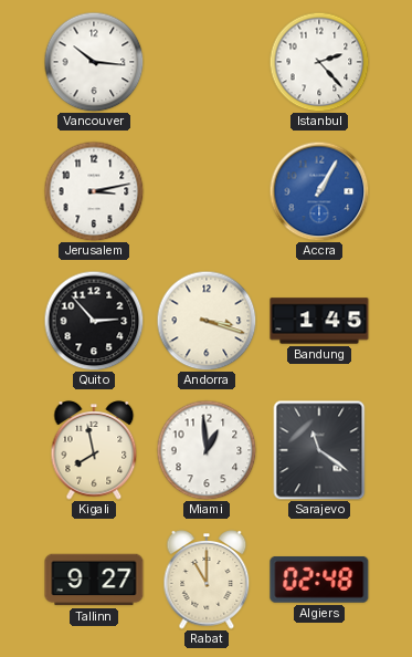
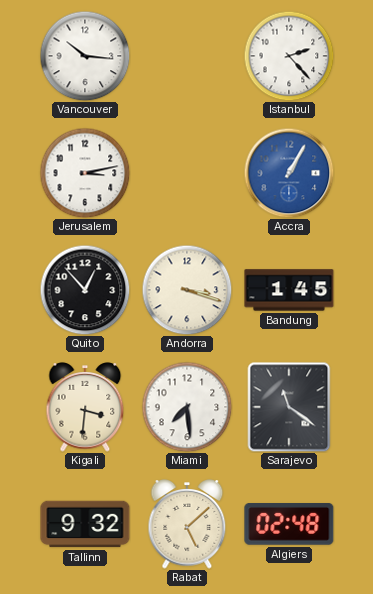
Quito: 2:53 -> 12:53 (85, 290)
Kigali: 7:58 -> 3:31 (85, 407)
Miami: 12:59 -> 7:29 (187, 407)
Tallinn: 9:27 -> 9:32 (85, 524)
Rabat: 11:00 -> 5:08 (187, 524)
